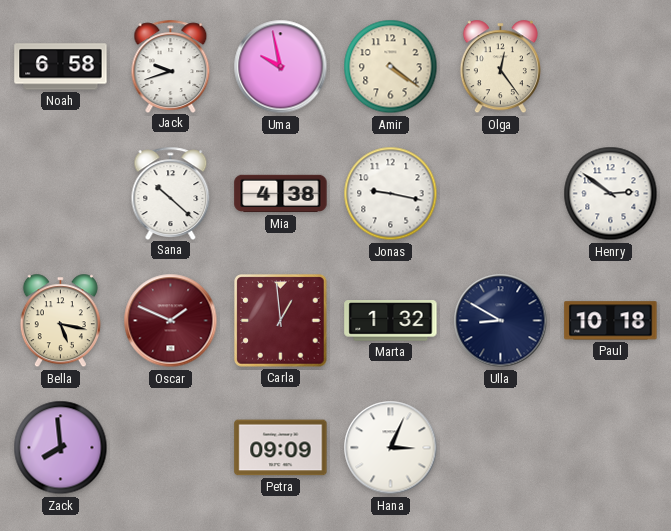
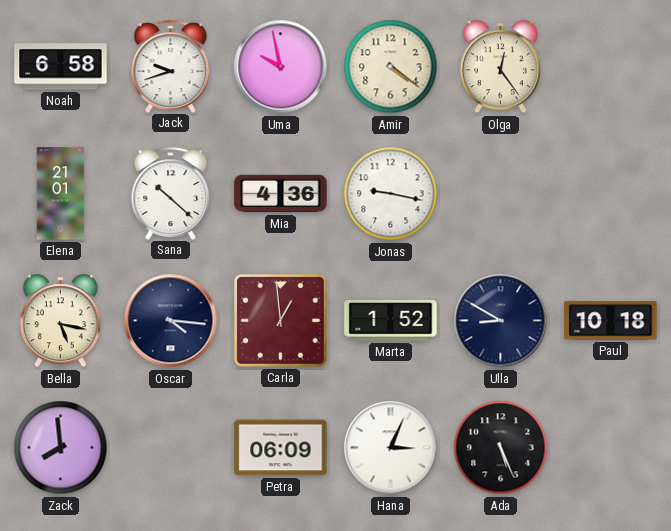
Elena: none -> 21:01 (61, 194)
Mia: 4:38 -> 4:36 (281, 194)
Henry: 2:51 -> none (611, 194)
Oscar: 1:49 -> 4:16 (171, 321)
Oscar dial: burgundy -> navy (171, 321)
Marta: 1:32 -> 1:52 (391, 321)
Petra: 09:09 -> 06:09 (281, 448)
Ada: none -> 5:26 (501, 448)
